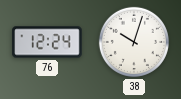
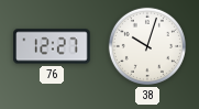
76: 12:24 -> 12:27 (52, 46)
